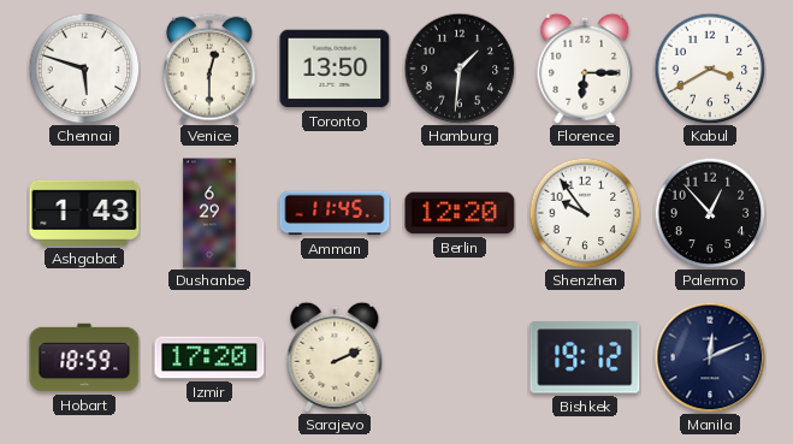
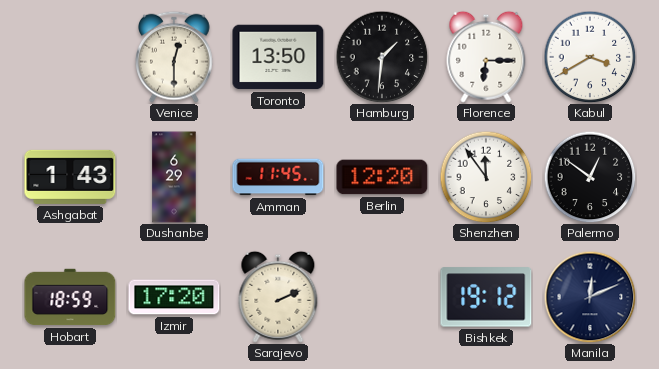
Chennai: 5:48 -> none (84, 69)
Shenzhen: 9:54 -> 11:54 (486, 177)
Palermo: 12:53 -> 12:51 (590, 177)
